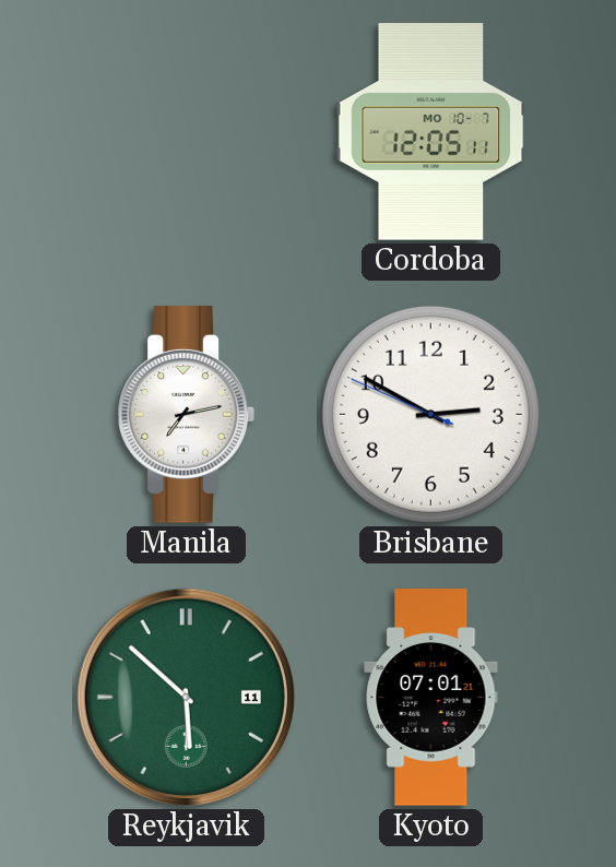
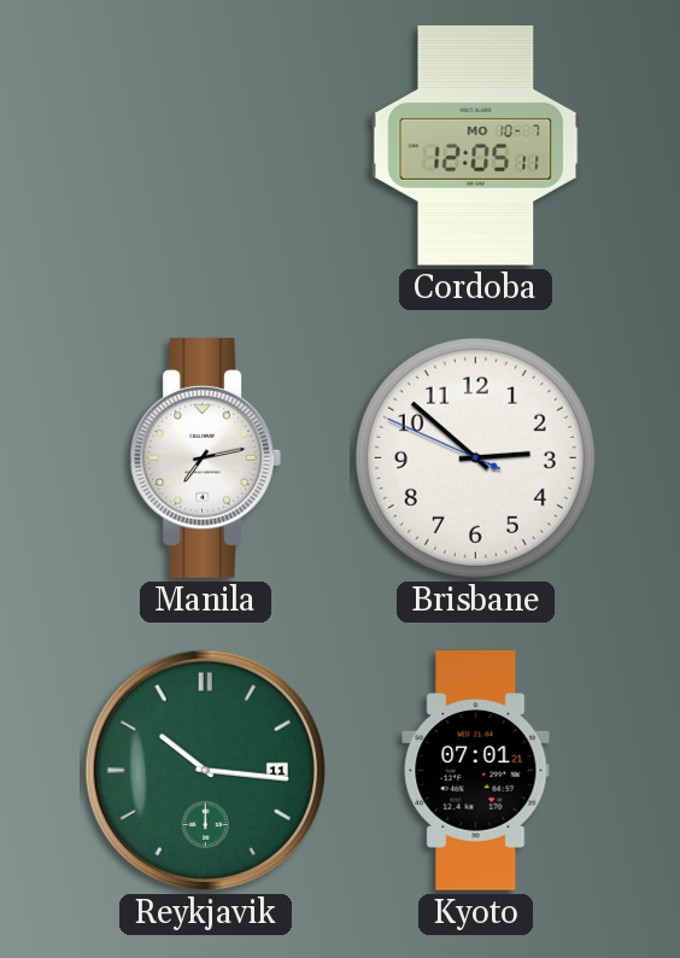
Brisbane: 2:49 -> 2:51 (475, 457)
Reykjavik: 5:52 -> 10:16 (205, 770)
